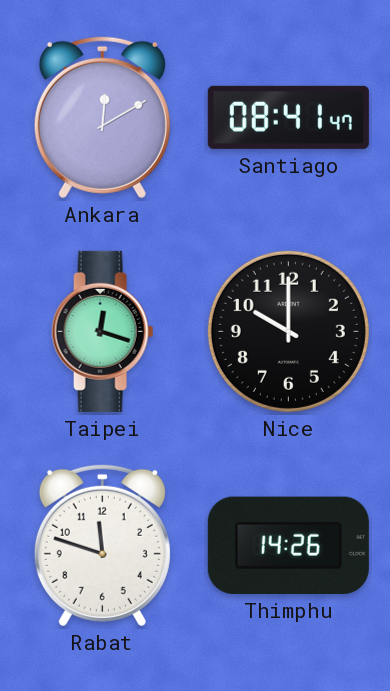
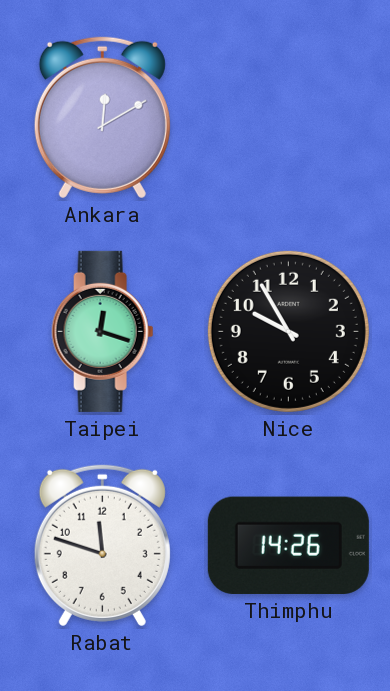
Santiago: 08:41 -> none (288, 117)
Nice: 10:00 -> 9:55 (288, 331)
